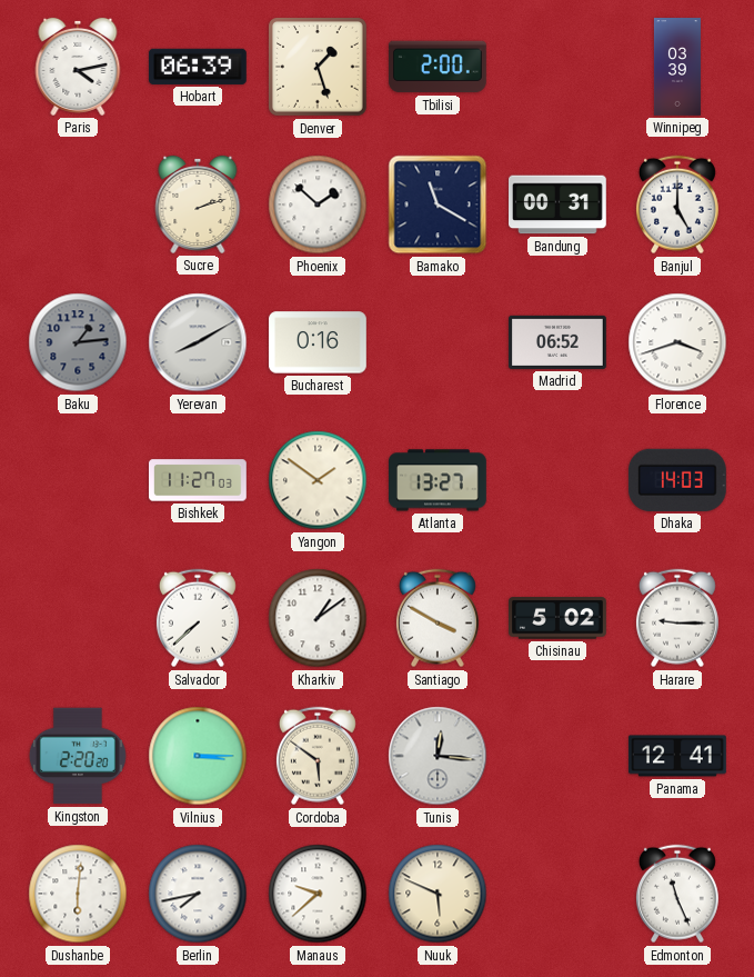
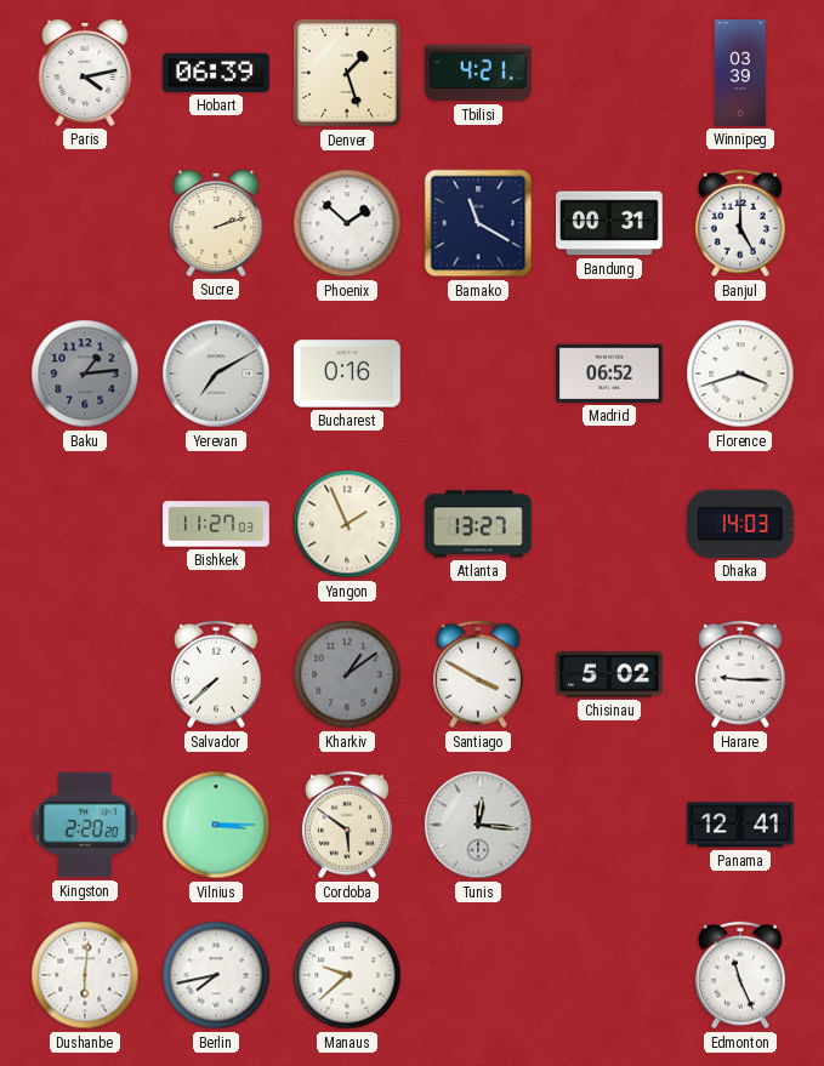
Tbilisi: 2:00 -> 4:21 (479, 73)
Yerevan: 8:10 -> 7:10 (216, 374)
Yangon: 1:51 -> 1:56 (347, 524)
Kharkiv dial: white -> grey (347, 674)
Nuuk: 5:49 -> none (438, 894)
